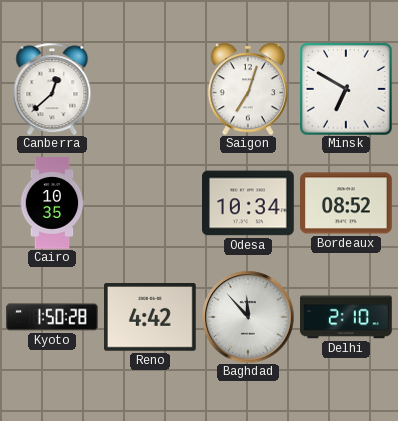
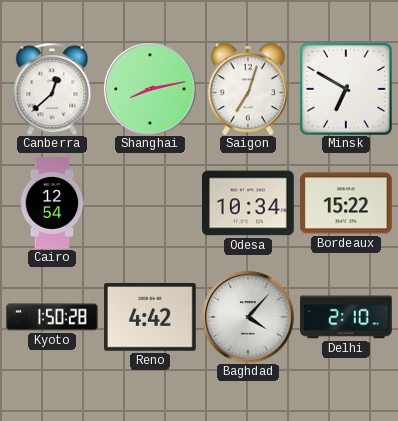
Shanghai: none -> 8:13 (150, 89)
Cairo: 10:35 -> 12:54 (52, 203)
Bordeaux: 08:52 -> 15:22 (346, 203)
Baghdad: 11:53 -> 4:07 (248, 317)
